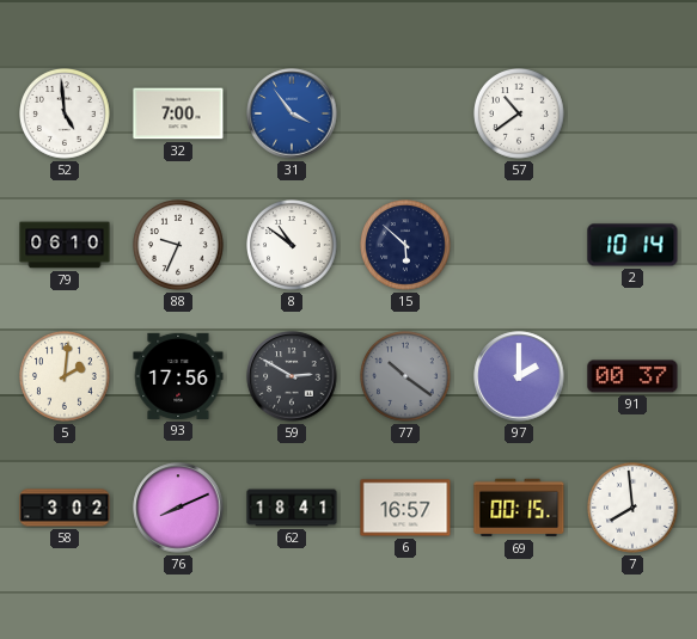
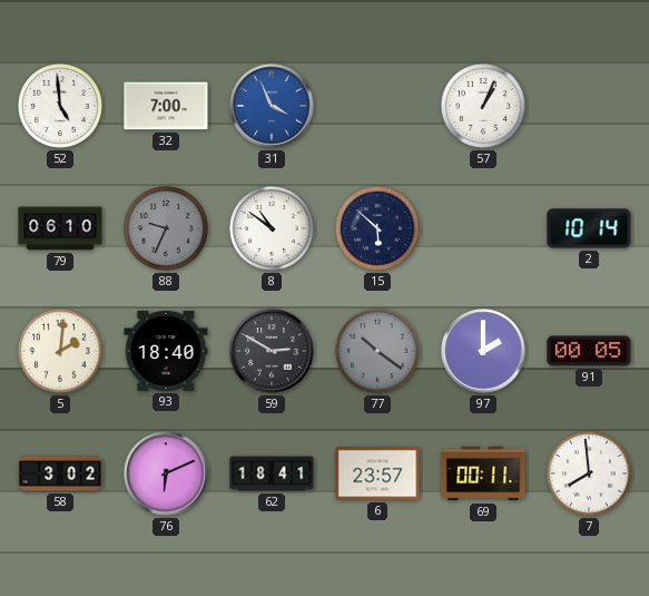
31: 3:54 -> 3:56 (272, 106)
57: 10:39 -> 1:04 (484, 107)
88 dial: white -> grey (167, 229)
93: 17:56 -> 18:40 (166, 351)
91: 00:37 -> 00:05 (589, 351)
76: 8:11 -> 6:11 (166, 473)
6: 16:57 -> 23:57 (377, 473)
69: 00:15 -> 00:11 (483, 473)
